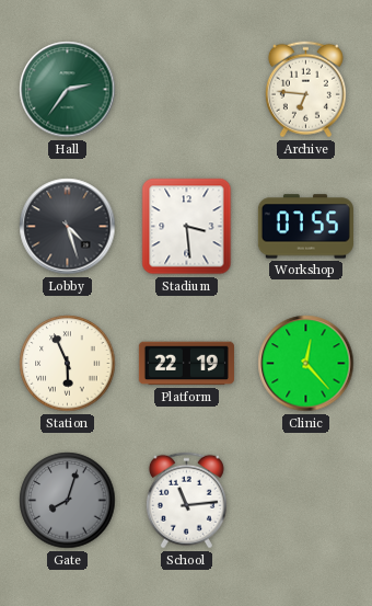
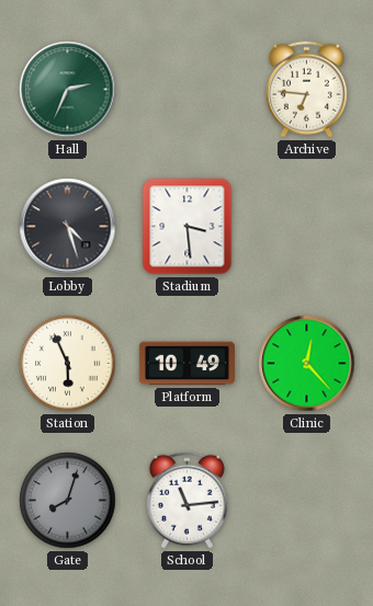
Hall: 2:36 -> 2:34 (68, 90)
Workshop: 07:55 -> none (305, 227)
Platform: 22:19 -> 10:49 (187, 364)
